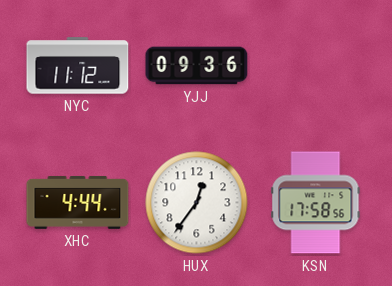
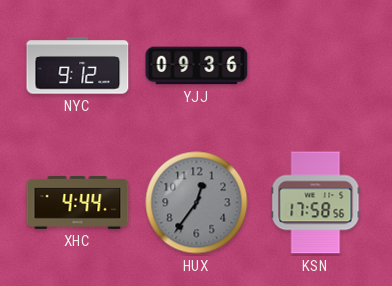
NYC: 11:12 -> 9:12 (78, 66)
HUX dial: white -> grey (197, 203)
